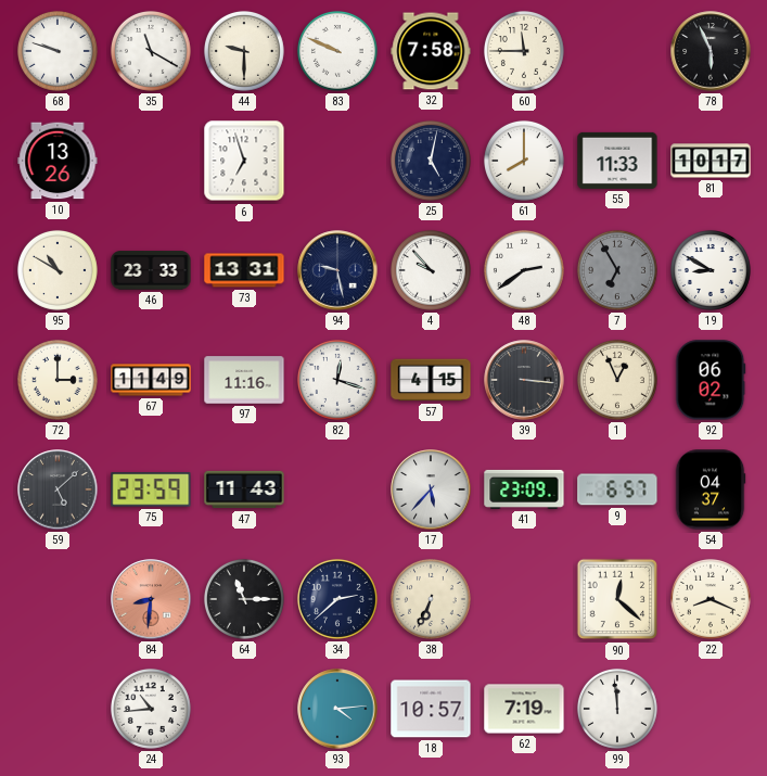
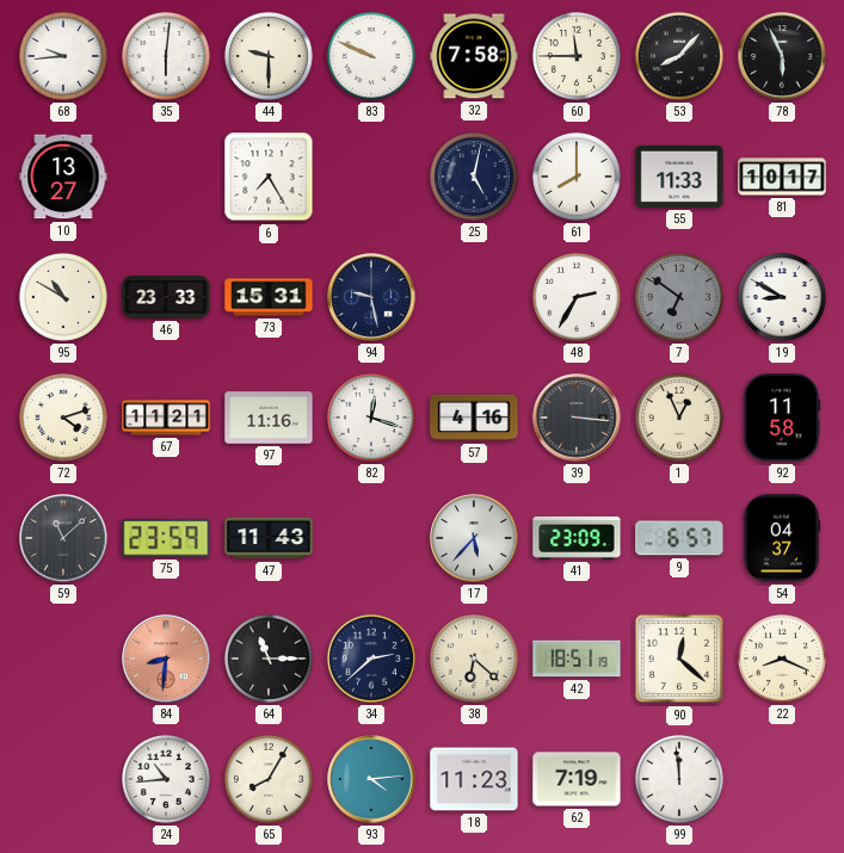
68: 9:48 -> 9:44 (63, 56)
35: 11:20 -> 6:01 (166, 56)
53: none -> 8:07 (679, 56)
10: 13:26 -> 13:27 (63, 177)
6: 6:57 -> 7:25 (269, 177)
73: 13:31 -> 15:31 (269, 297)
4: 9:53 -> none (431, 270)
48: 2:39 -> 2:35 (577, 297)
7: 6:55 -> 6:51 (679, 297)
72: 3:00 -> 4:12 (63, 418)
67: 11:49 -> 11:21 (166, 418)
57: 4:15 -> 4:16 (474, 418)
92: 06:02 -> 11:58 (782, 418)
59: 5:08 -> 11:08 (63, 538)
38: 6:34 -> 6:22 (474, 659)
42: none -> 18:51 (577, 659)
65: none -> 8:05 (269, 779)
18: 10:57 -> 11:23 (474, 779)
